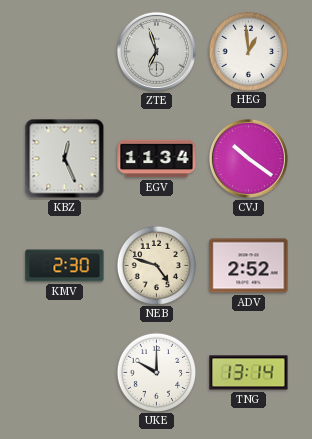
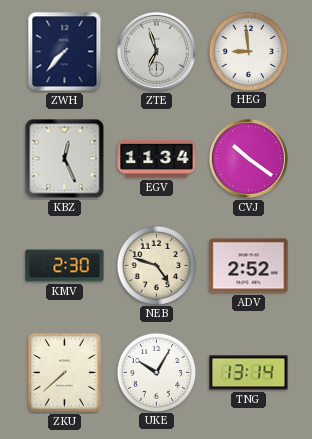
ZWH: none -> 7:37 (65, 52)
HEG: 12:59 -> 8:59 (248, 51)
ZKU: none -> 7:38 (64, 372)
UKE: 10:00 -> 10:05 (156, 372)
